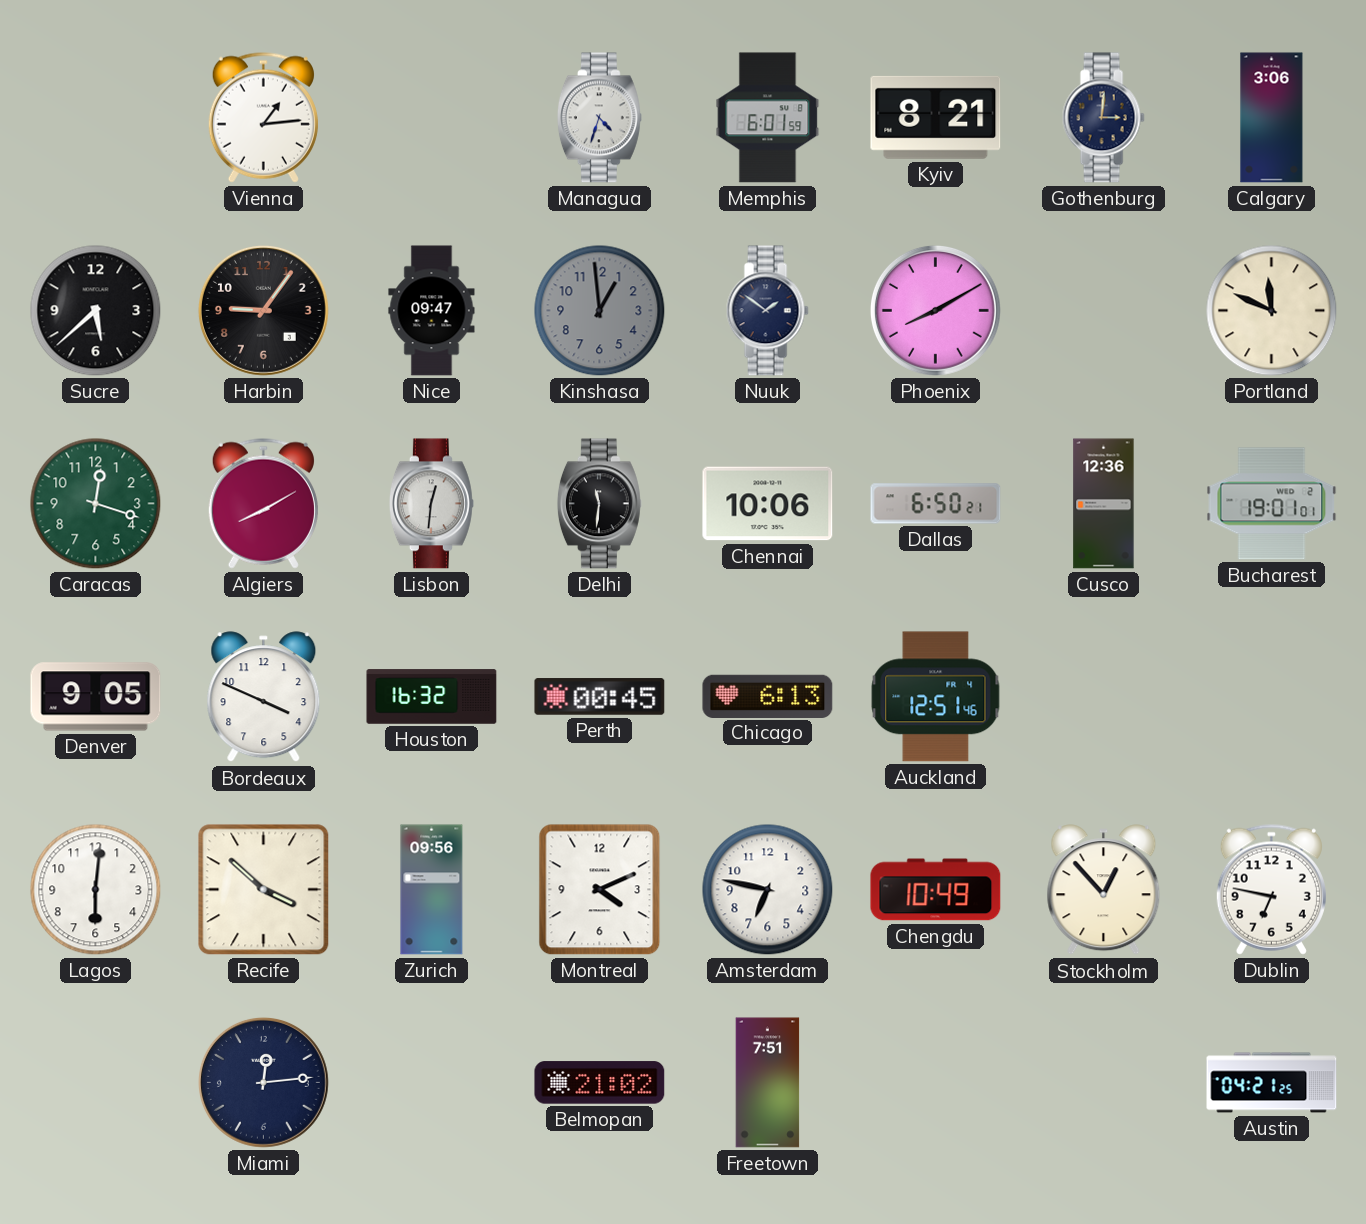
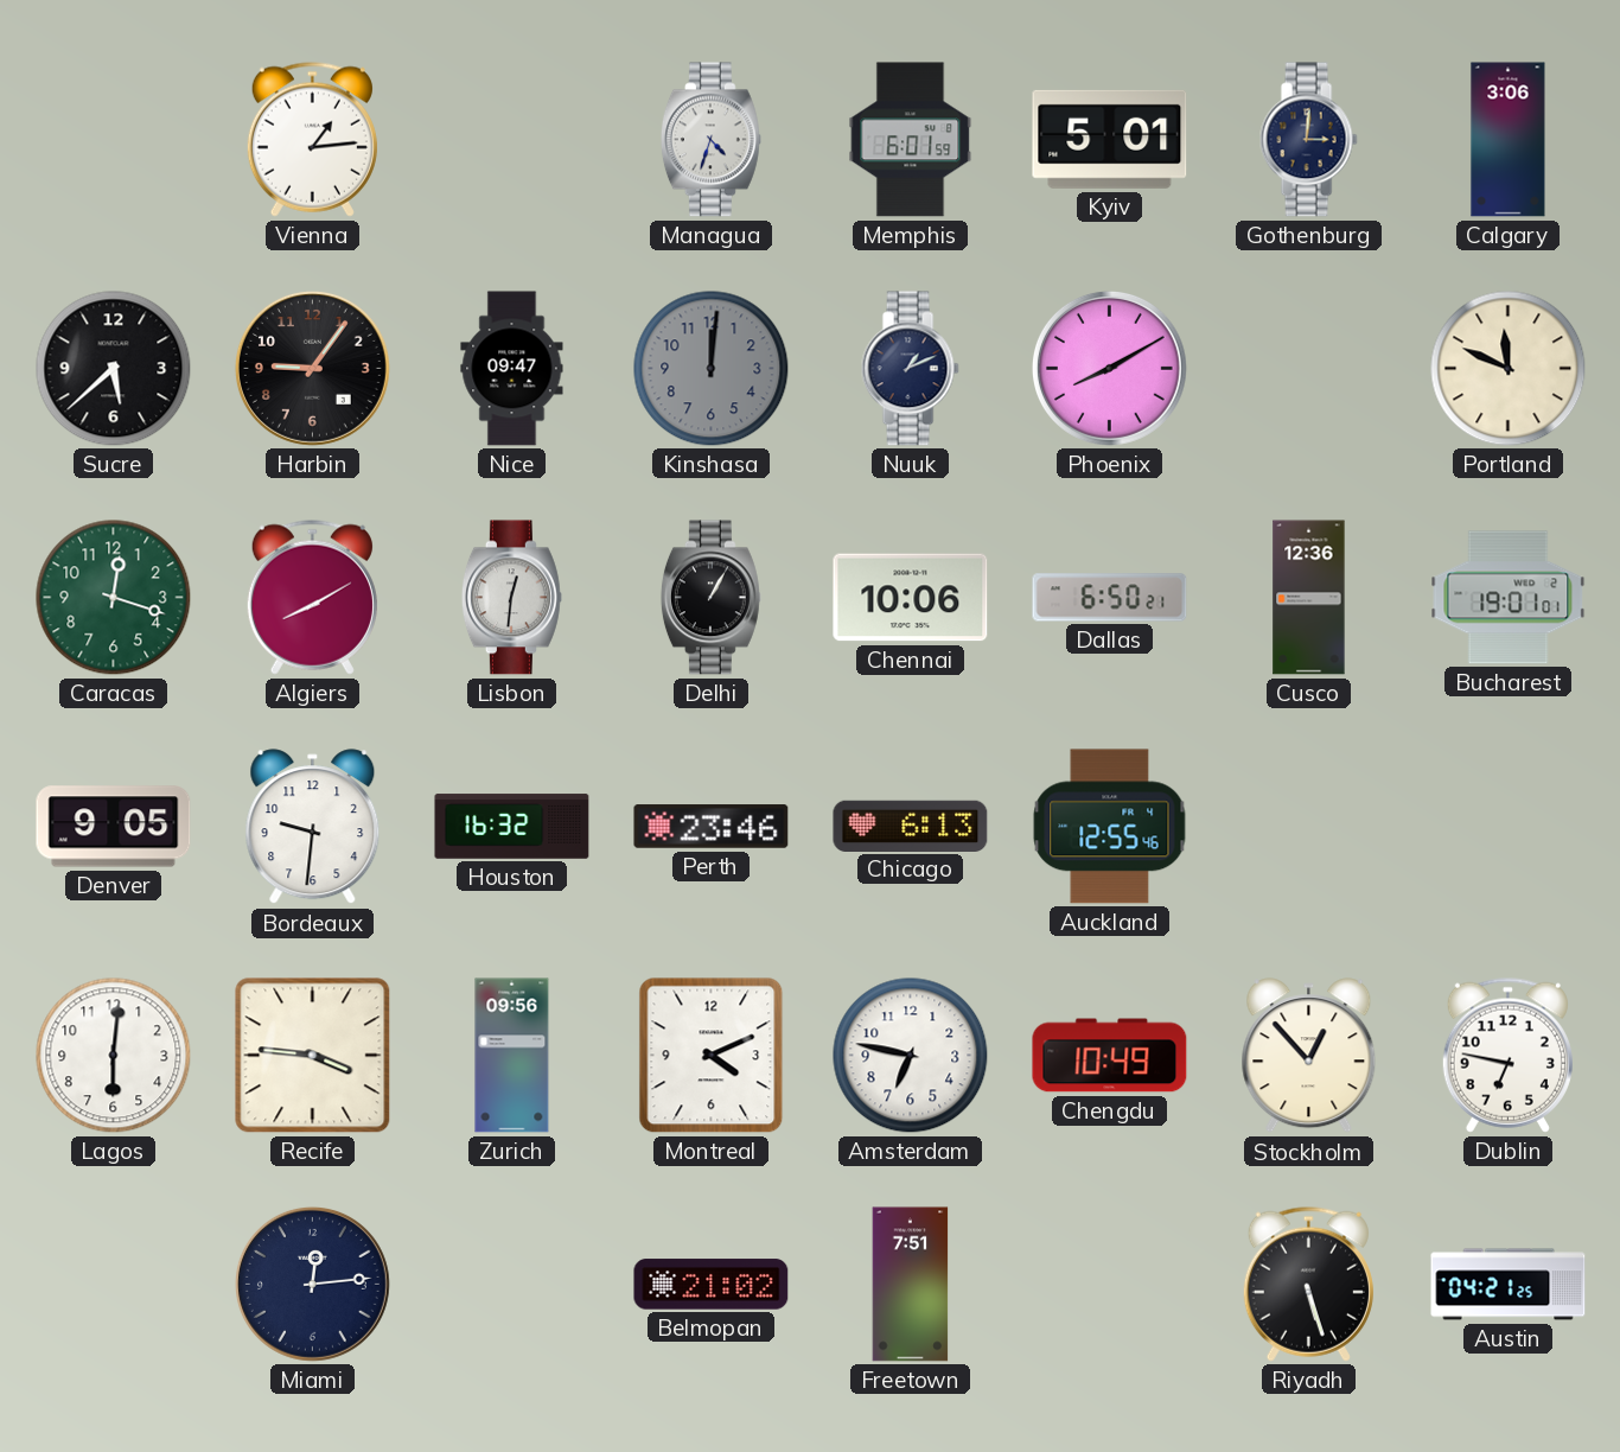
Kyiv: 8:21 -> 5:01 (1110, 139)
Kinshasa: 12:59 -> 12:01 (712, 369)
Nuuk: 1:51 -> 1:11 (910, 369)
Delhi: 11:31 -> 1:05 (710, 598)
Bordeaux: 3:49 -> 9:31 (313, 827)
Perth: 00:45 -> 23:46 (712, 827)
Auckland: 12:51 -> 12:55 (1110, 827)
Recife: 3:52 -> 3:46 (313, 1056)
Riyadh: none -> 5:27 (1308, 1284)
